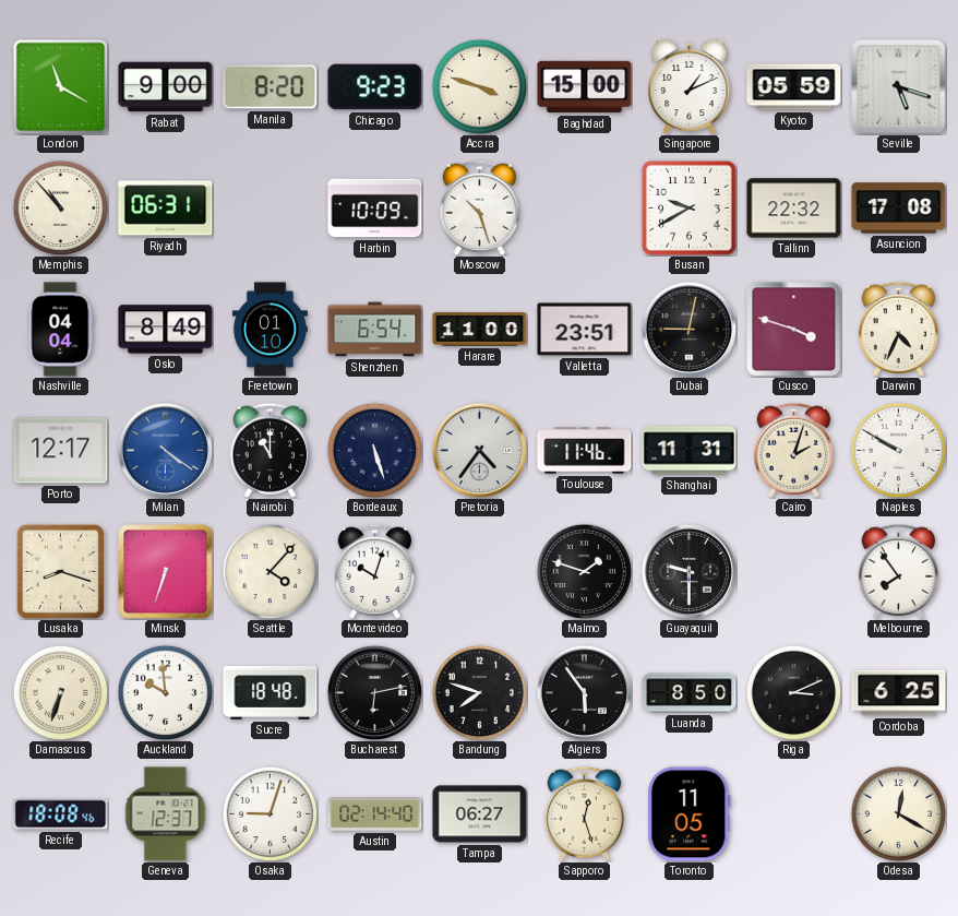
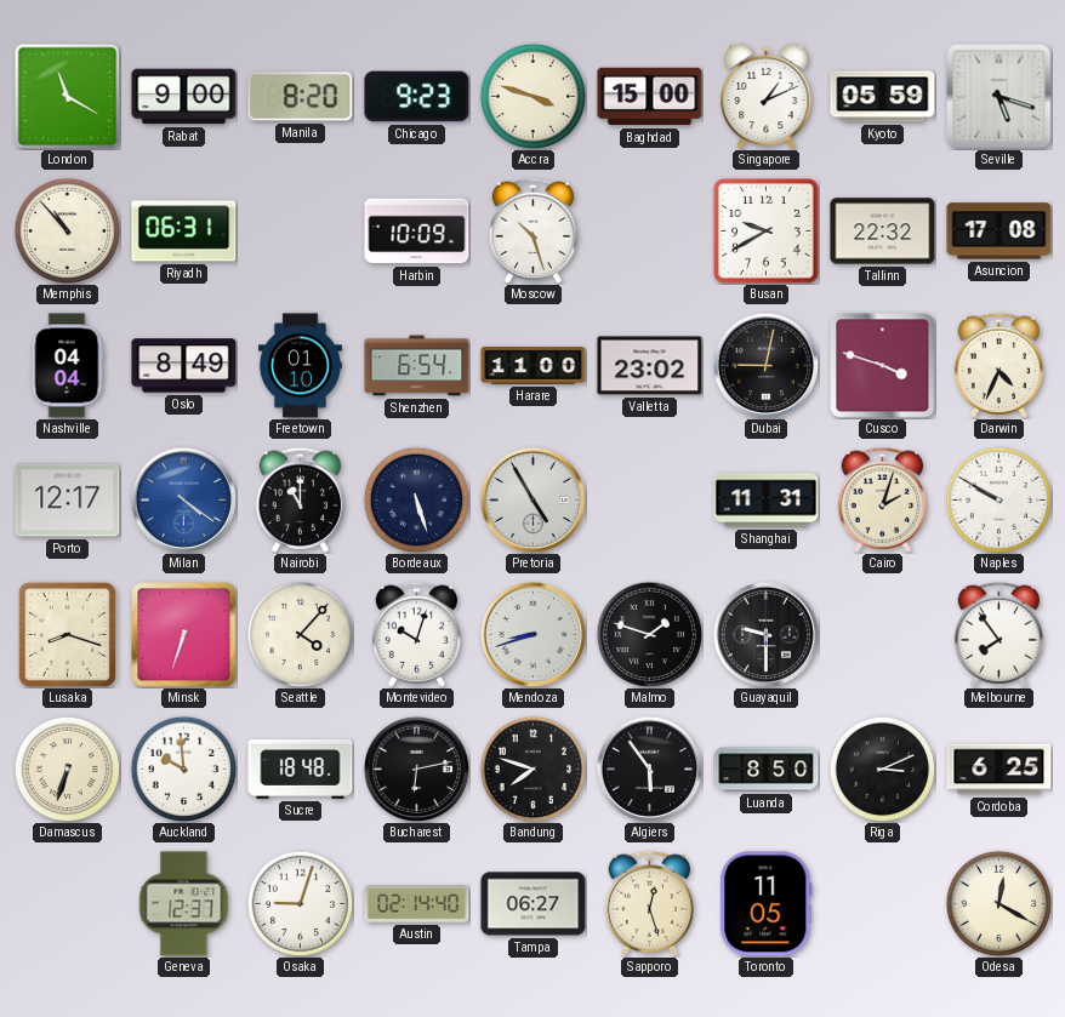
Valletta: 23:51 -> 23:02 (650, 366)
Pretoria: 4:36 -> 4:55 (532, 499)
Toulouse: 11:46 -> none (585, 451)
Mendoza: none -> 8:42 (532, 634)
Recife: 18:08 -> none (61, 814)
